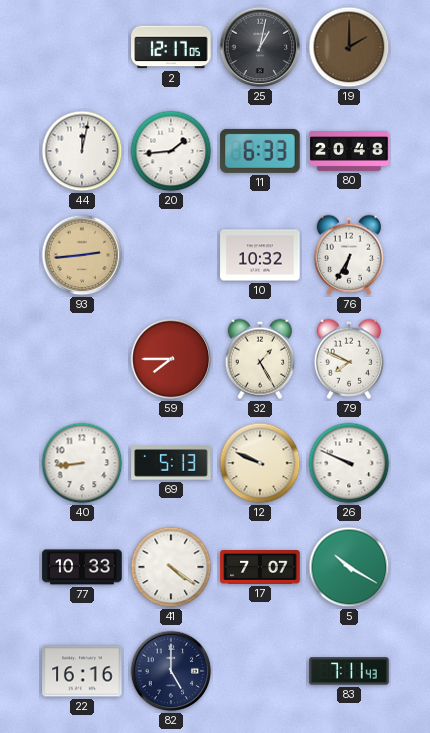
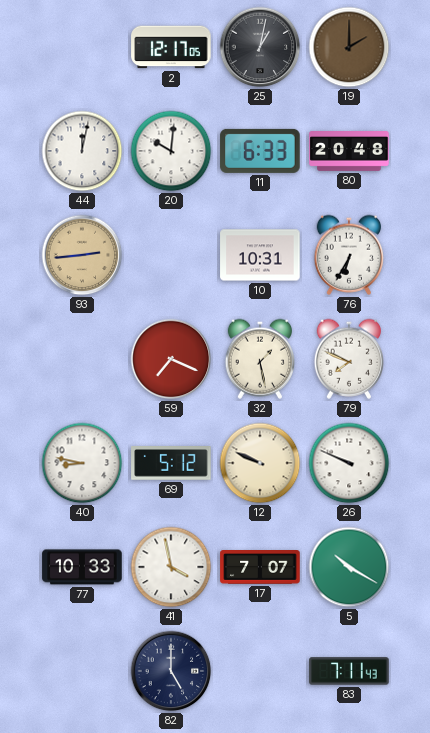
20: 1:44 -> 10:01 (171, 151)
10: 10:32 -> 10:31 (260, 255)
59: 7:45 -> 7:19 (171, 359)
32: 1:25 -> 1:28 (259, 359)
40: 8:44 -> 8:47 (82, 463)
69: 5:13 -> 5:12 (171, 464)
41: 4:21 -> 3:58 (171, 567)
22: 16:16 -> none (82, 671)
